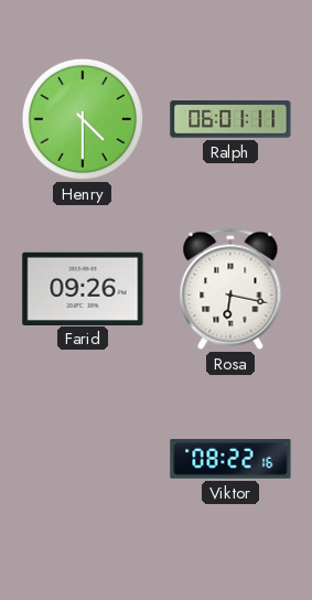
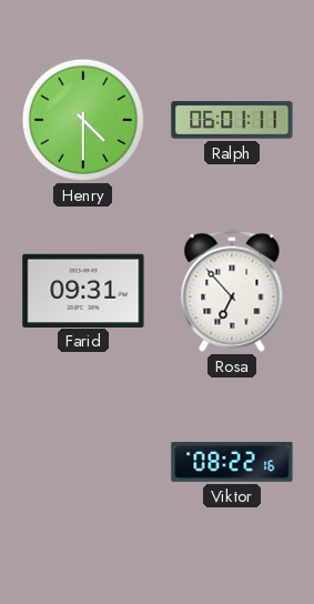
Farid: 09:26 -> 09:31 (83, 290)
Rosa: 6:17 -> 6:53 (232, 291)
